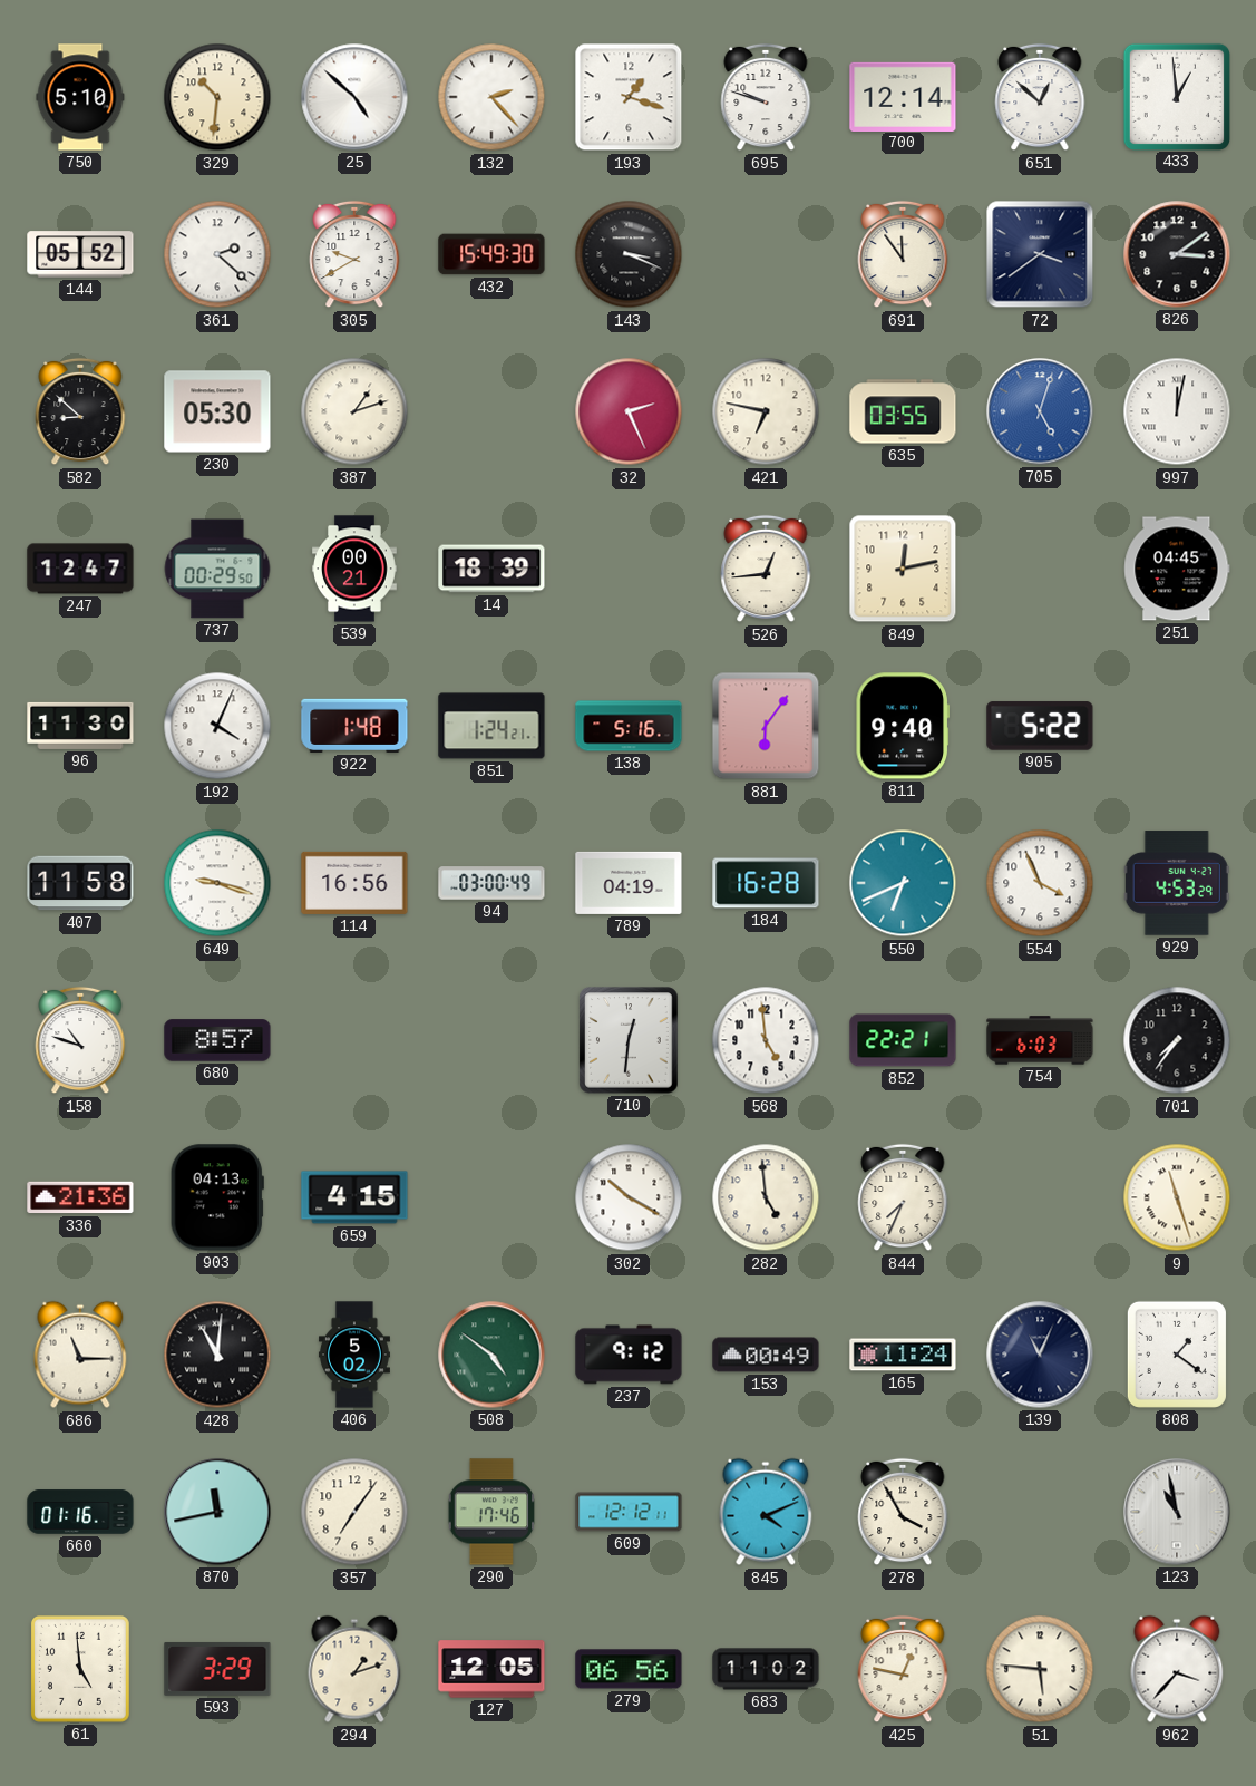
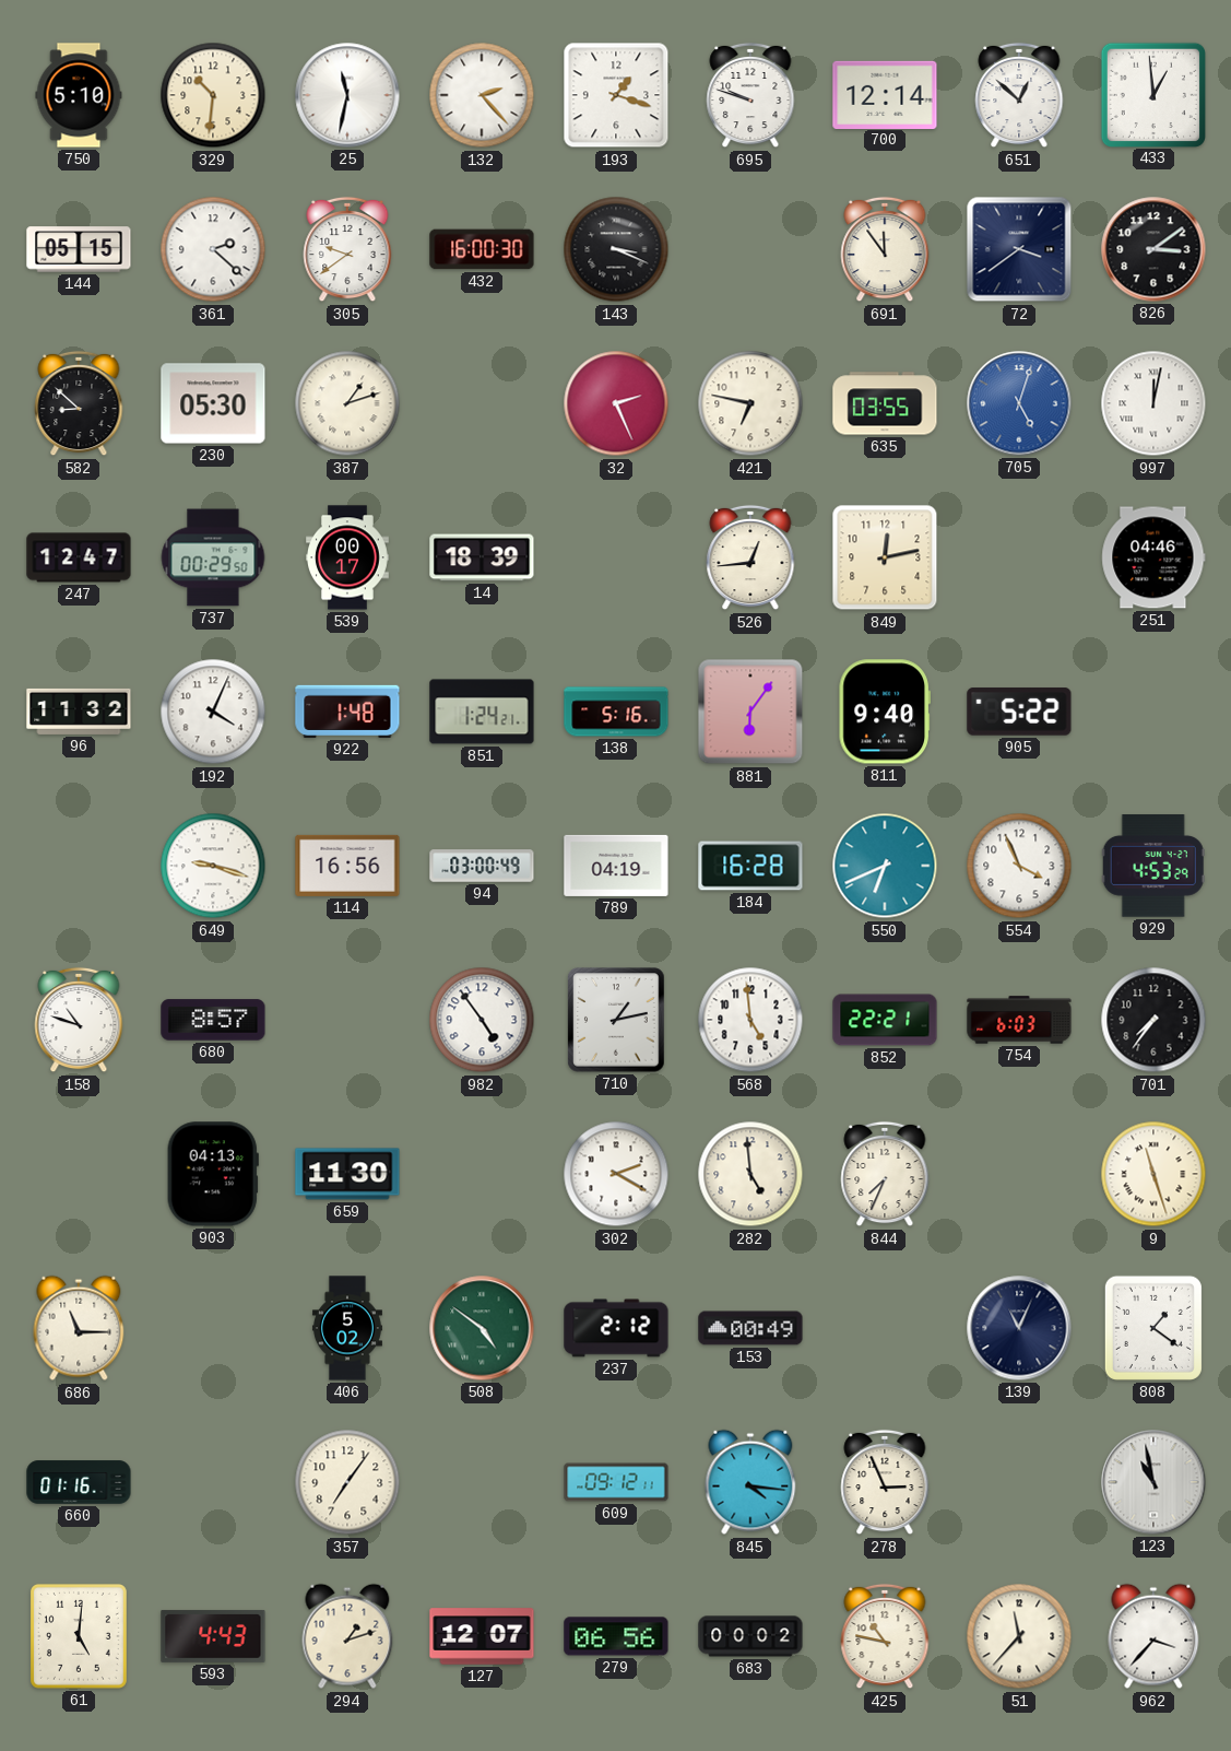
25: 4:52 -> 11:32 (347, 95)
144: 05:52 -> 05:15 (79, 249)
305: 9:40 -> 9:39 (347, 249)
432: 15:49 -> 16:00 (482, 249)
539: 00:21 -> 00:17 (348, 557)
251: 04:45 -> 04:46 (1153, 557)
96: 11:30 -> 11:32 (79, 712)
407: 11:58 -> none (80, 883)
982: none -> 4:54 (482, 1020)
710: 12:31 -> 1:13 (616, 1020)
336: 21:36 -> none (80, 1197)
659: 4:15 -> 11:30 (347, 1174)
302: 10:20 -> 2:20 (616, 1174)
428: 11:01 -> none (217, 1355)
237: 9:12 -> 2:12 (616, 1328)
165: 11:24 -> none (903, 1355)
870: 11:43 -> none (217, 1512)
290: 17:46 -> none (491, 1512)
609: 12:12 -> 09:12 (616, 1482)
845: 4:11 -> 4:16 (750, 1482)
278: 3:55 -> 2:56 (885, 1482)
61: 4:59 -> 5:01 (79, 1636)
593: 3:29 -> 4:43 (213, 1636)
127: 12:05 -> 12:07 (482, 1636)
683: 11:02 -> 00:02 (750, 1636)
425: 12:47 -> 10:47 (885, 1636)
51: 5:46 -> 11:37 (1019, 1636)
